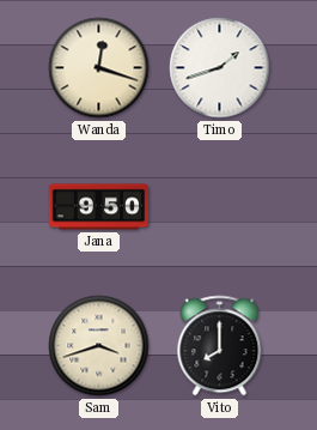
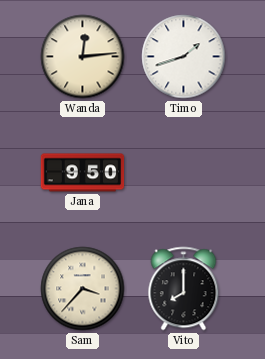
Wanda: 12:18 -> 12:14 (83, 57)
Sam: 3:42 -> 3:37 (83, 289)
